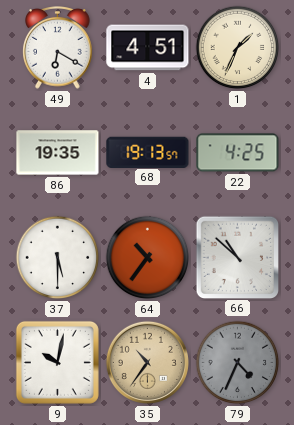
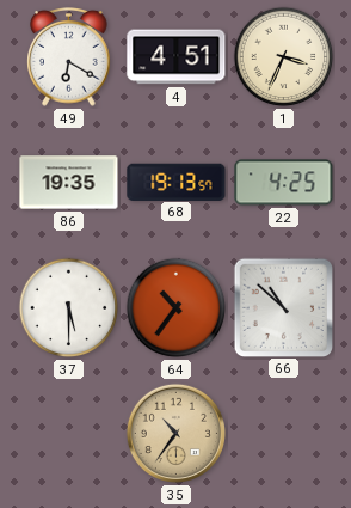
1: 1:34 -> 3:34 (284, 57)
9: 10:02 -> none (57, 362)
79: 4:34 -> none (238, 363)
